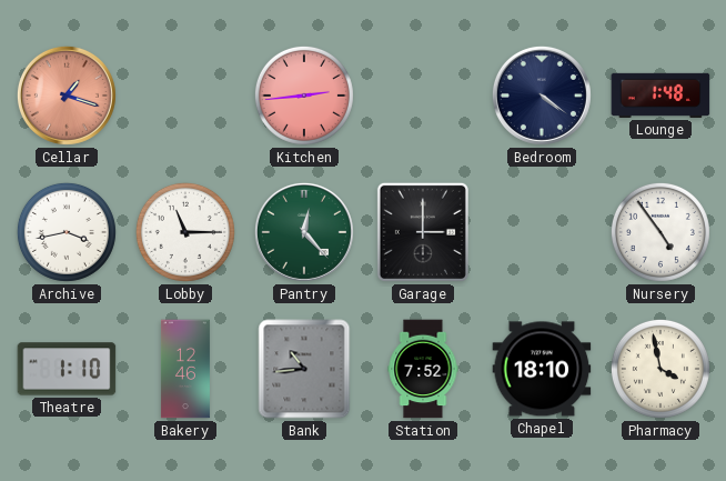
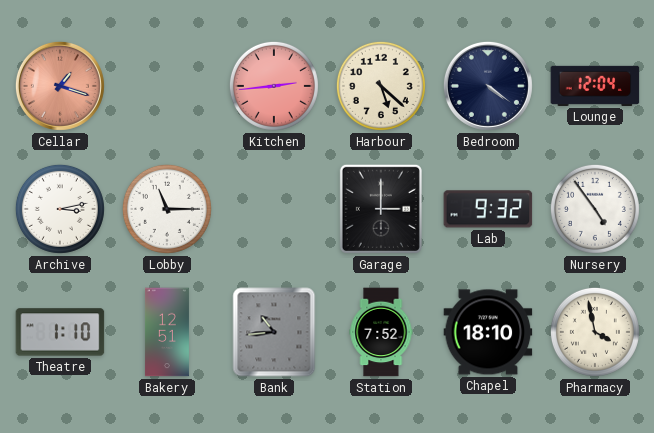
Harbour: none -> 5:22 (381, 86)
Lounge: 1:48 -> 12:04 (595, 86)
Archive: 3:43 -> 3:13 (60, 209)
Pantry: 12:23 -> none (304, 232)
Lab: none -> 9:32 (488, 209)
Bakery: 12:46 -> 12:51 (167, 332)
